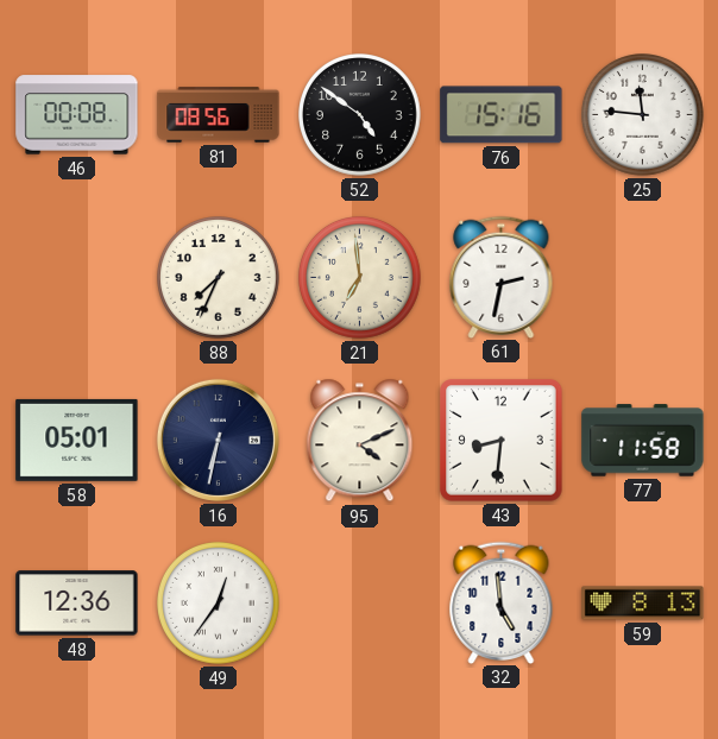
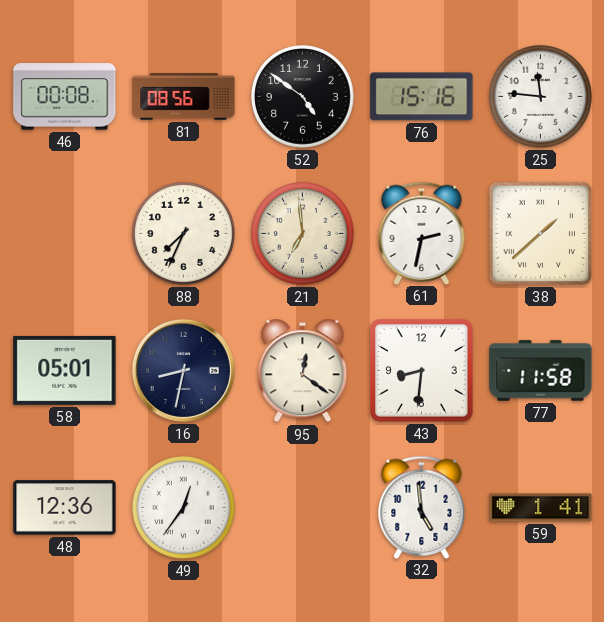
38: none -> 1:38 (540, 233)
16: 6:32 -> 8:32 (183, 370)
95: 4:11 -> 12:21 (303, 371)
59: 8:13 -> 1:41 (541, 508)
